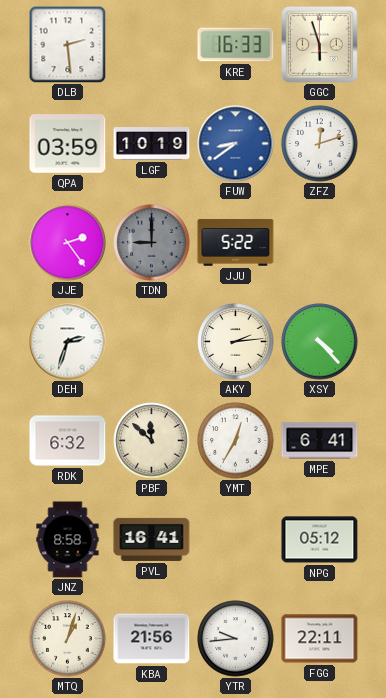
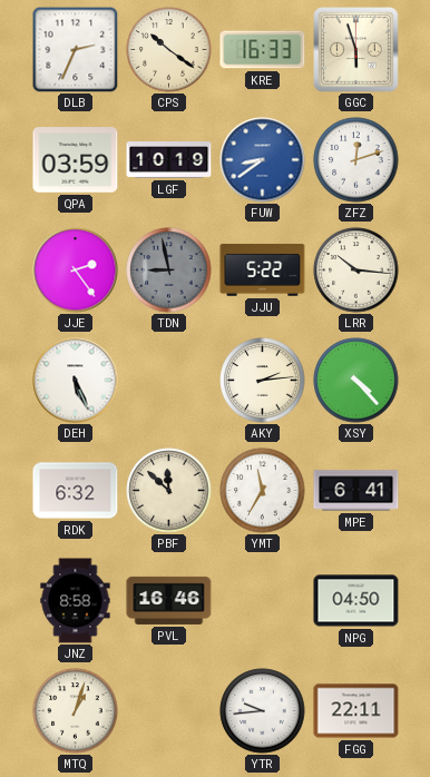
DLB: 2:29 -> 2:34 (75, 49)
CPS: none -> 10:21 (169, 50)
TDN: 9:00 -> 8:58 (169, 271)
LRR: none -> 10:16 (356, 271)
DEH: 2:33 -> 5:26 (76, 381)
YMT: 12:35 -> 11:35 (263, 491)
PVL: 16:41 -> 16:46 (169, 600)
NPG: 05:12 -> 04:50 (356, 601)
KBA: 21:56 -> none (152, 639)
